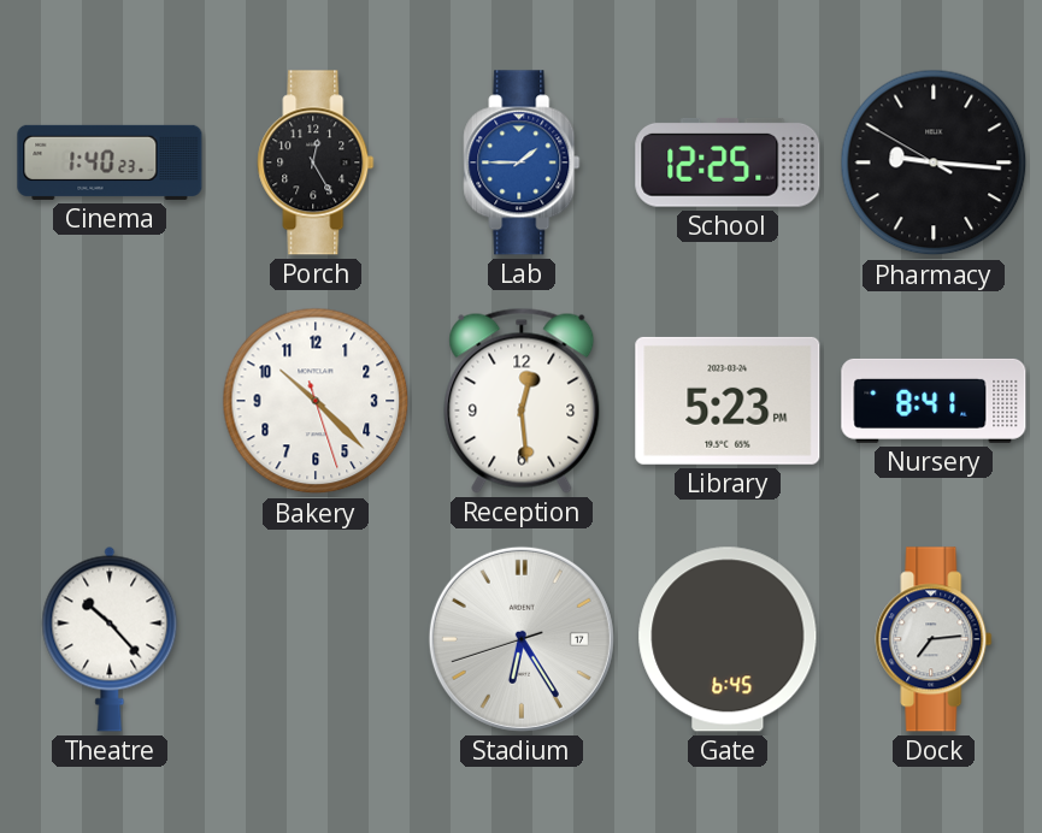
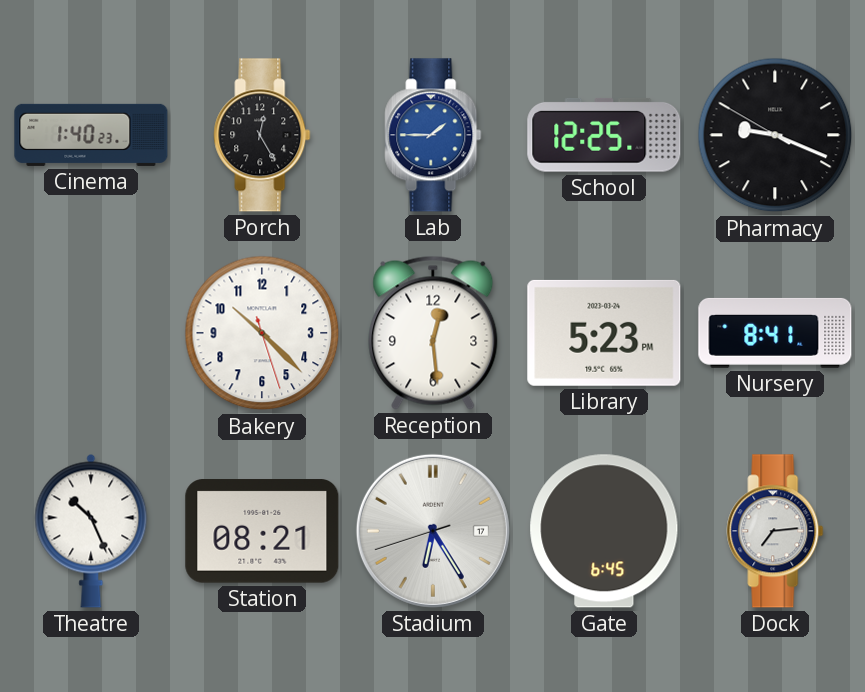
Pharmacy: 9:15 -> 9:18 (775, 135)
Theatre: 10:23 -> 10:26 (91, 531)
Station: none -> 08:21 (262, 531)
